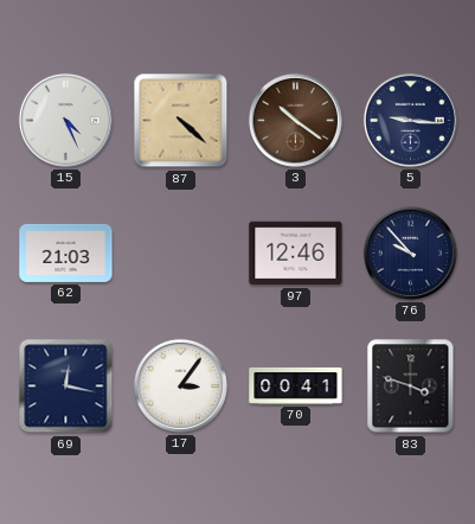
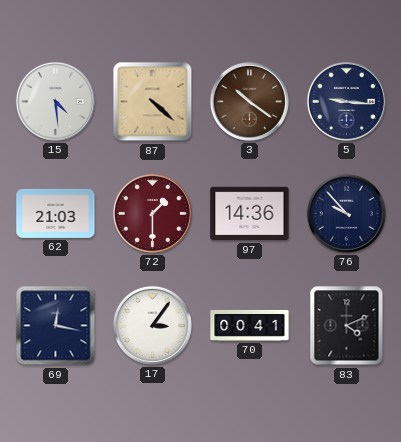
15: 4:26 -> 4:29 (55, 101)
72: none -> 1:30 (152, 213)
97: 12:46 -> 14:36 (250, 214)
83: 3:48 -> 4:11 (347, 326)
